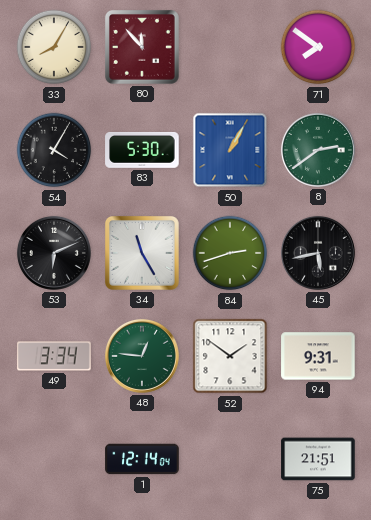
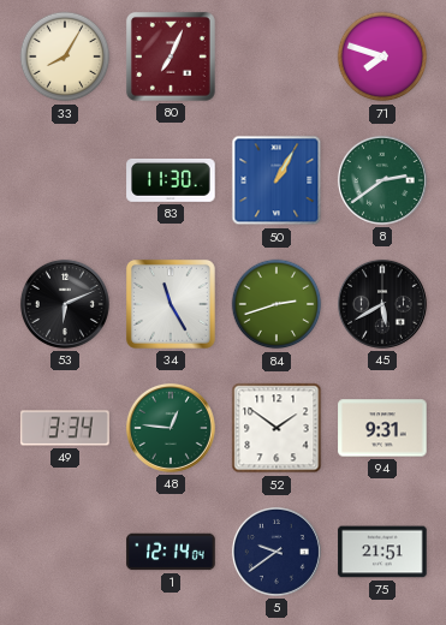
80: 11:53 -> 7:04 (171, 56)
71: 7:51 -> 7:48 (382, 56)
54: 4:05 -> none (54, 150)
83: 5:30 -> 11:30 (171, 180)
45: 5:43 -> 5:40 (382, 304)
5: none -> 9:39 (276, 552)
